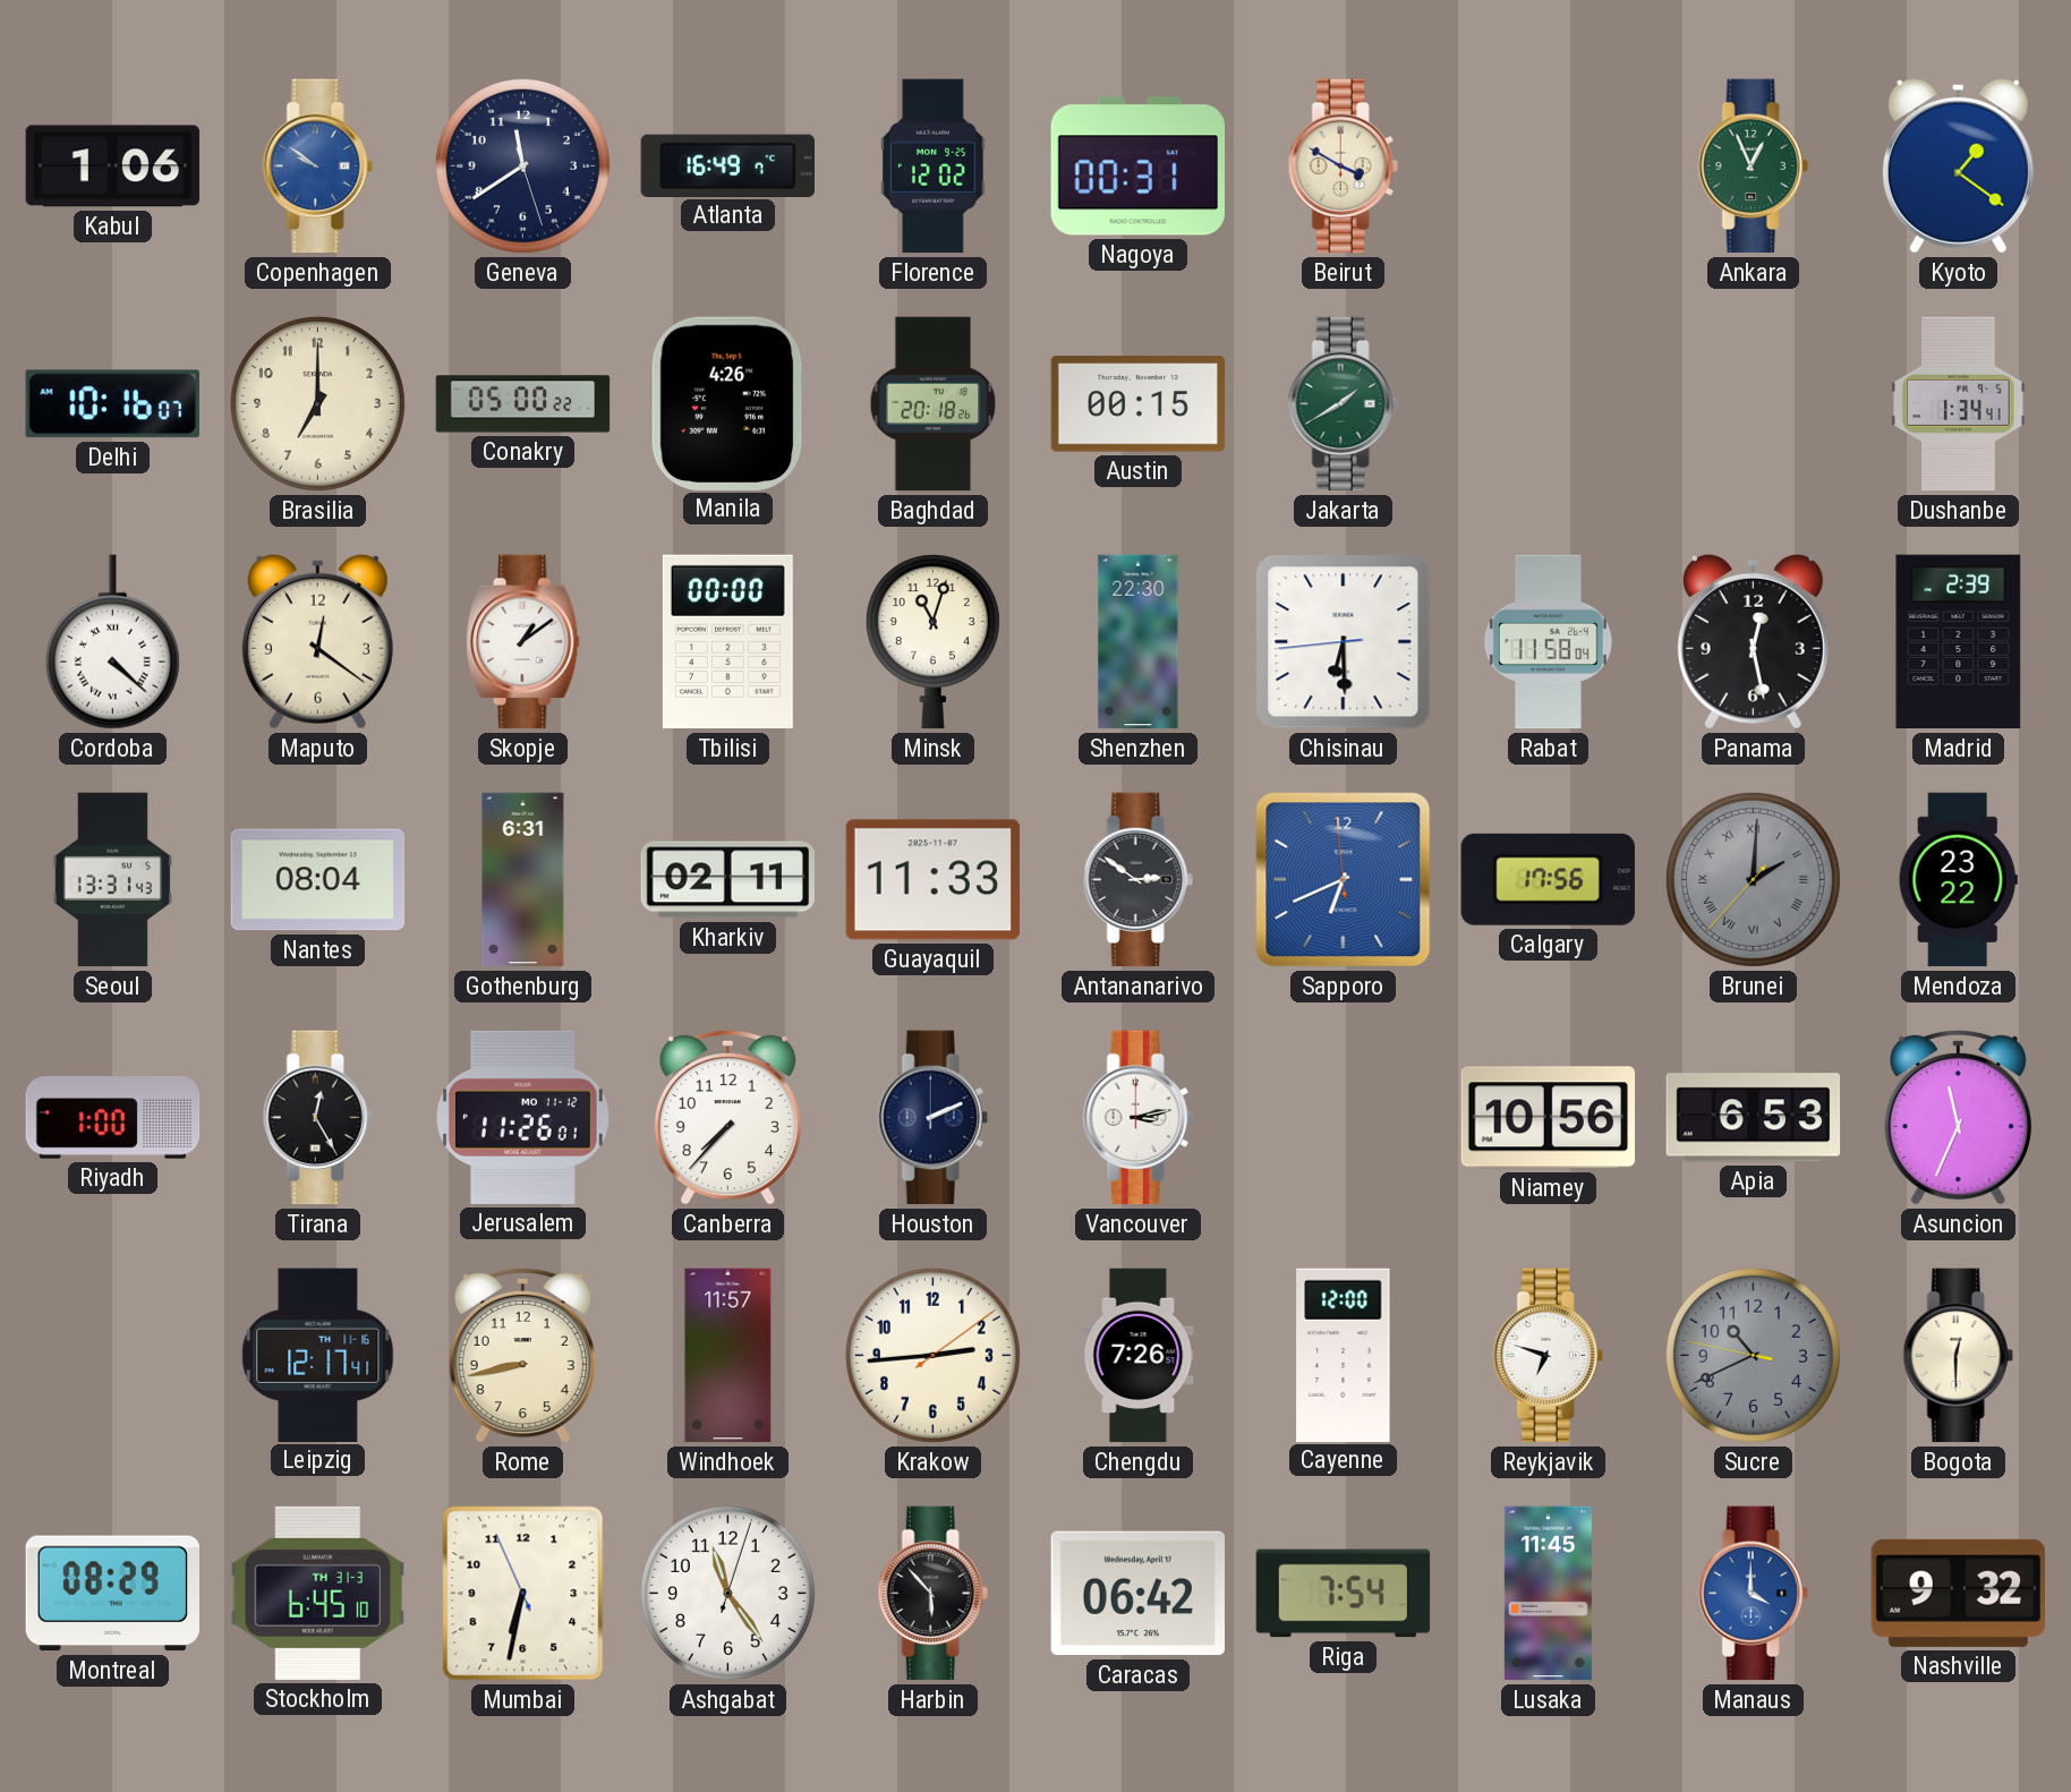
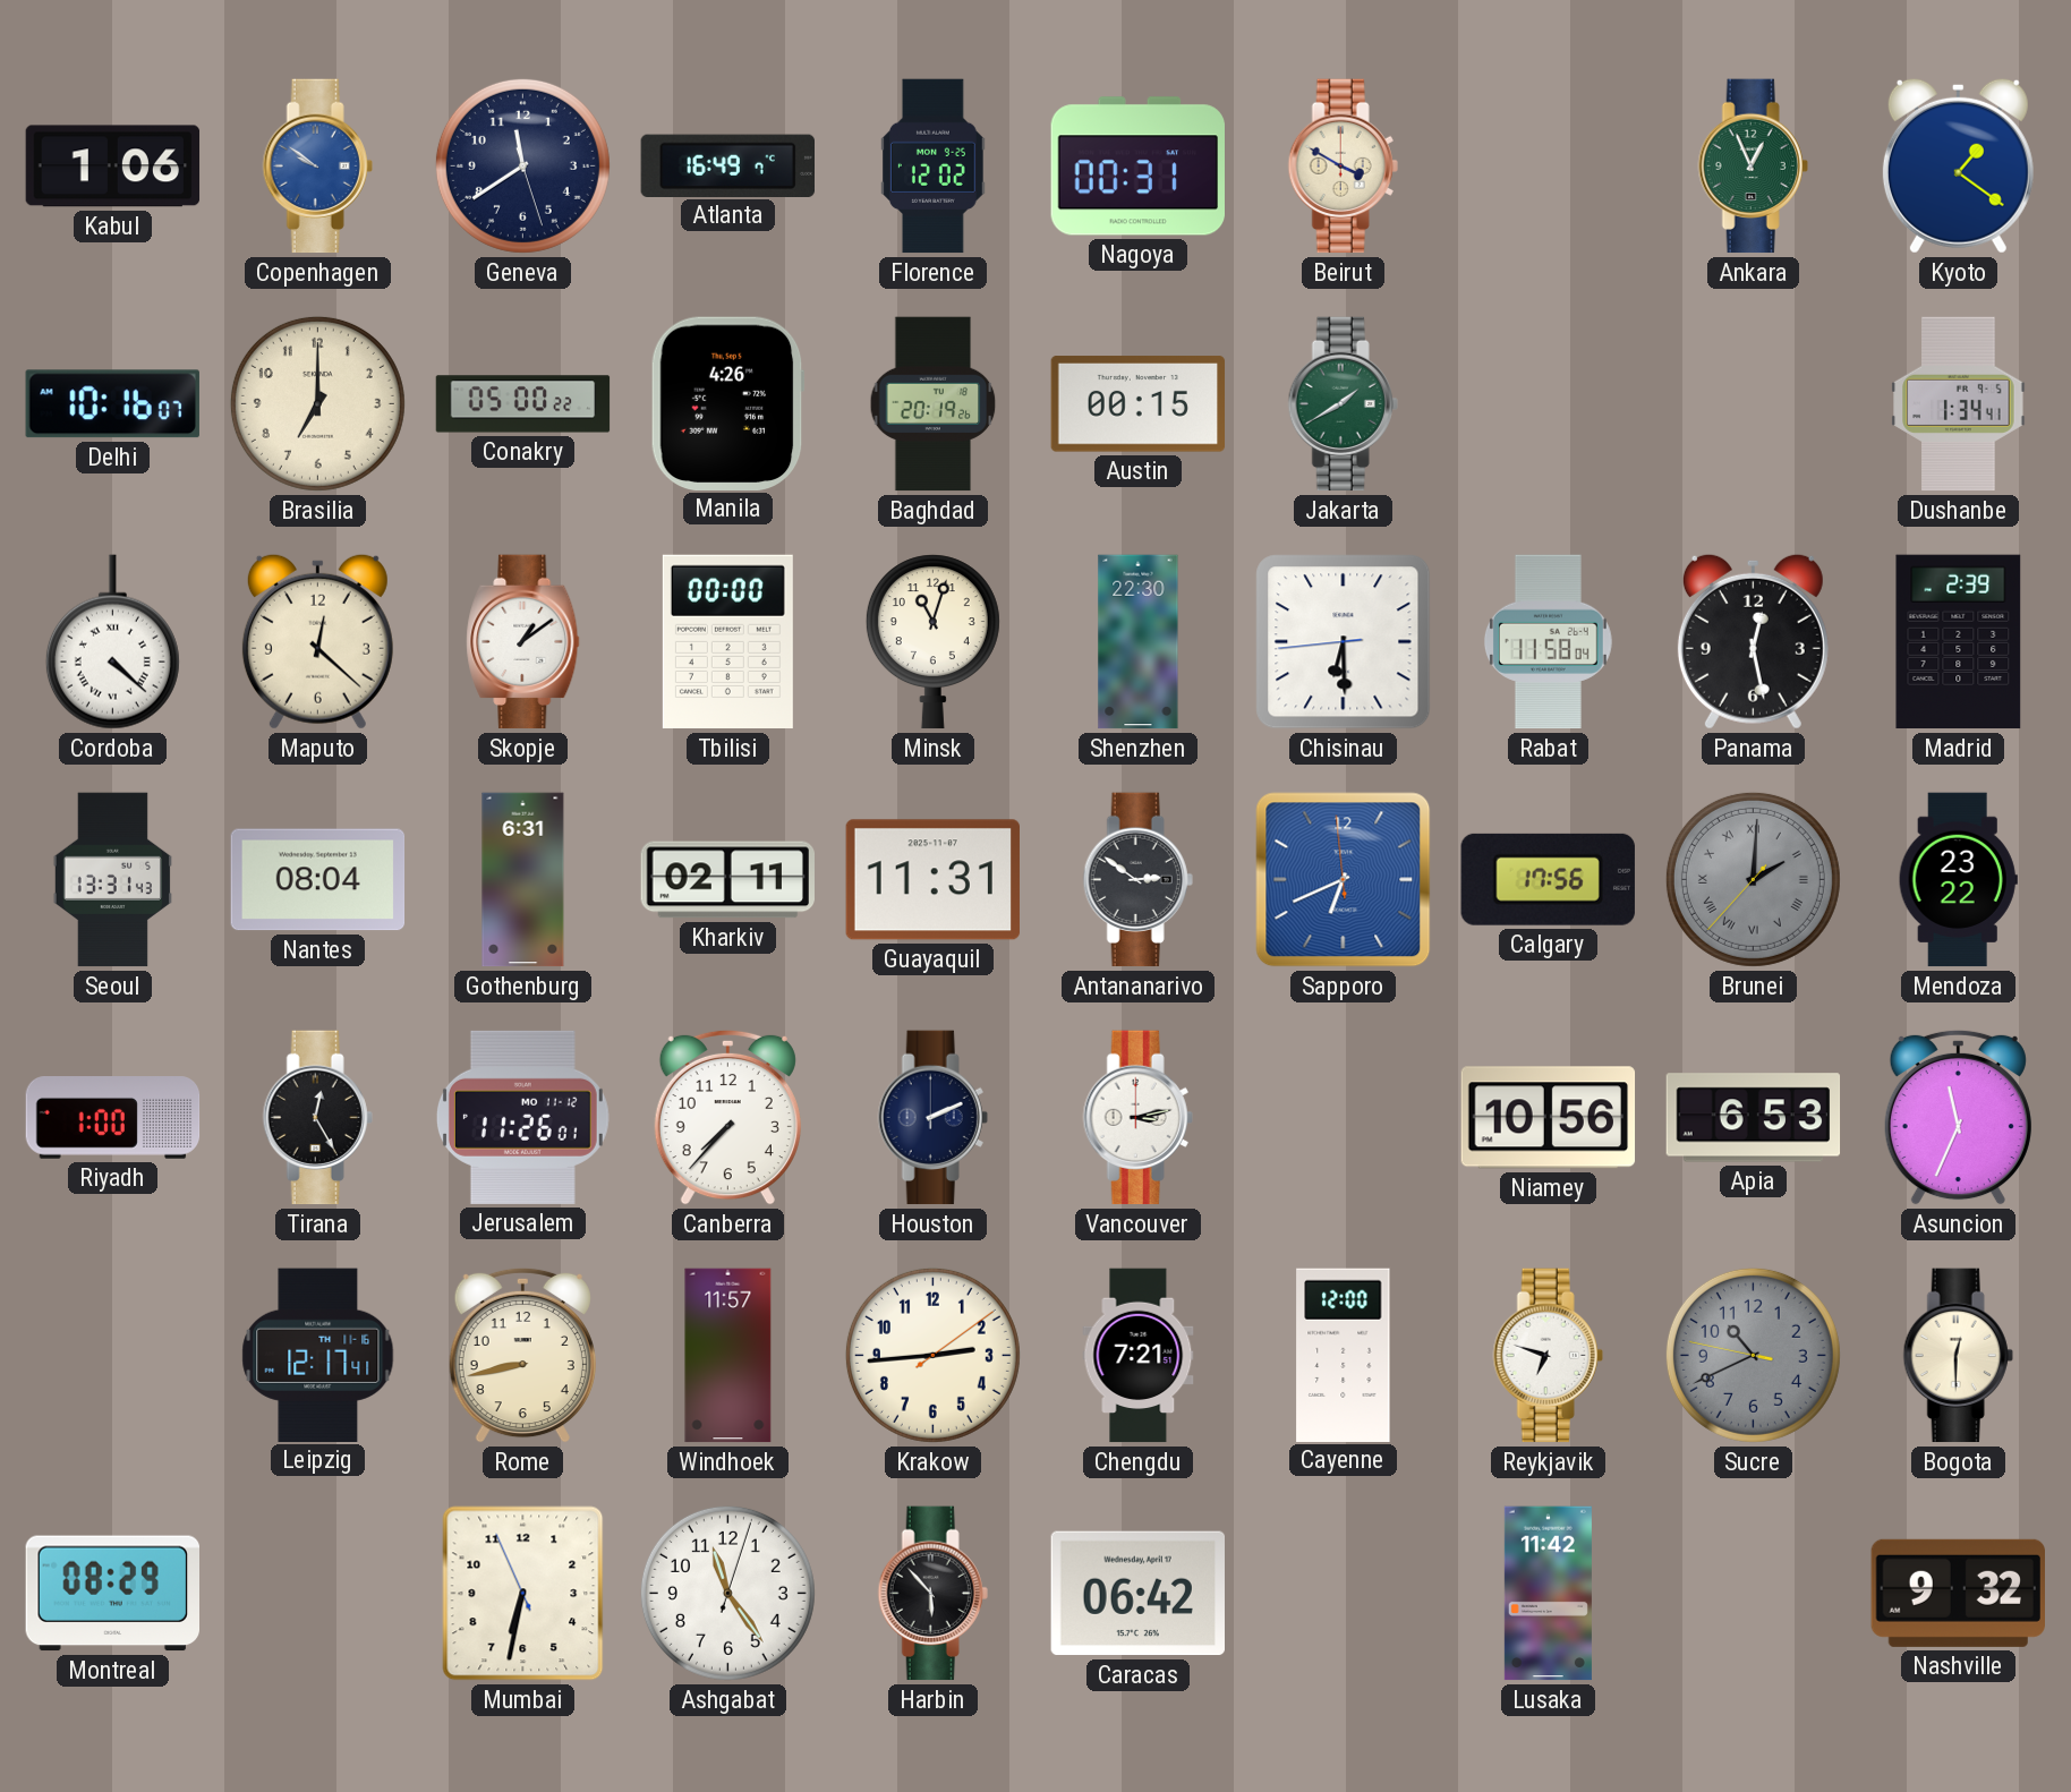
Baghdad: 20:18 -> 20:19 (934, 404)
Maputo: 12:21 -> 12:22 (317, 641)
Guayaquil: 11:33 -> 11:31 (932, 880)
Chengdu: 7:26 -> 7:21 (1139, 1356)
Stockholm: 6:45 -> none (318, 1593)
Riga: 7:54 -> none (1344, 1594)
Lusaka: 11:45 -> 11:42 (1548, 1594)
Manaus: 4:00 -> none (1753, 1594)
